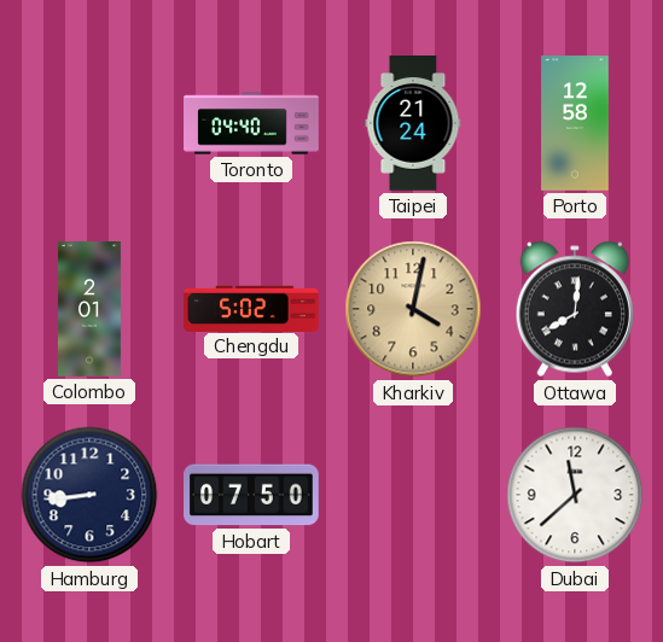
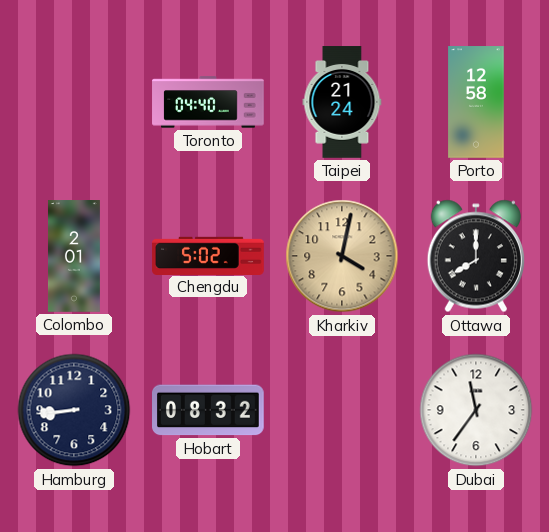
Ottawa: 8:01 -> 8:00 (476, 256)
Hobart: 07:50 -> 08:32 (209, 410)
Dubai: 11:38 -> 11:36 (476, 410)
